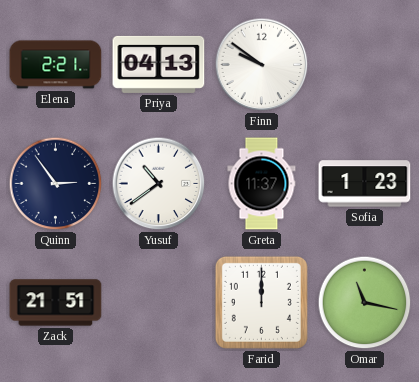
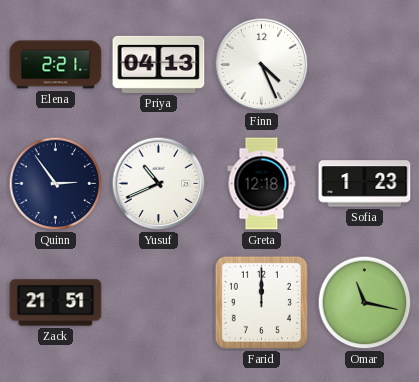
Finn: 9:51 -> 4:26 (262, 65)
Yusuf: 10:39 -> 10:41 (159, 184)
Greta: 11:37 -> 12:18 (262, 184)
